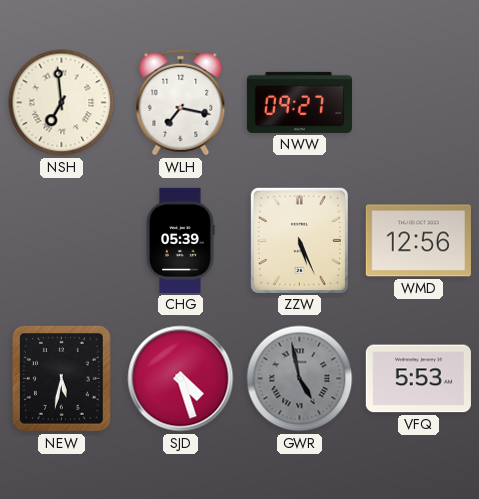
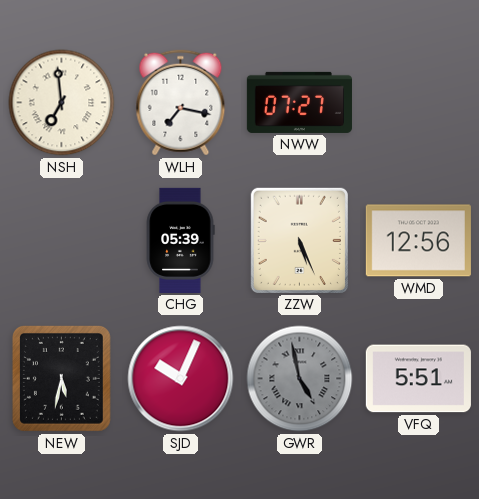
NWW: 09:27 -> 07:27 (299, 102)
SJD: 4:27 -> 10:04 (181, 379)
VFQ: 5:53 -> 5:51 (418, 379)
